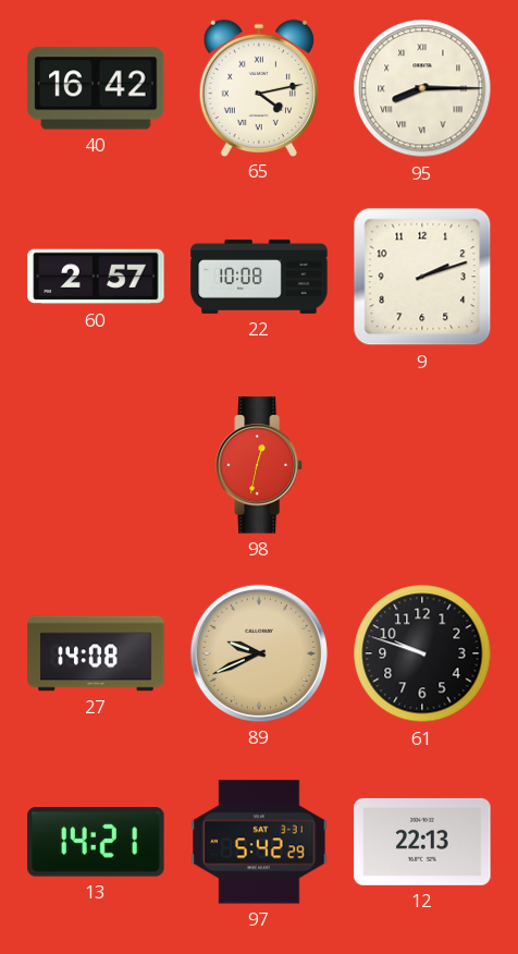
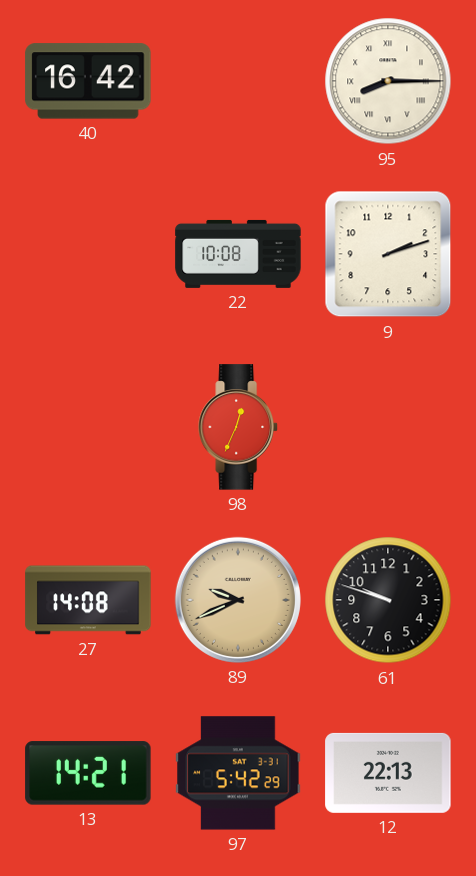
65: 4:13 -> none (259, 87)
60: 2:57 -> none (96, 277)
98: 12:32 -> 12:34 (238, 427)
